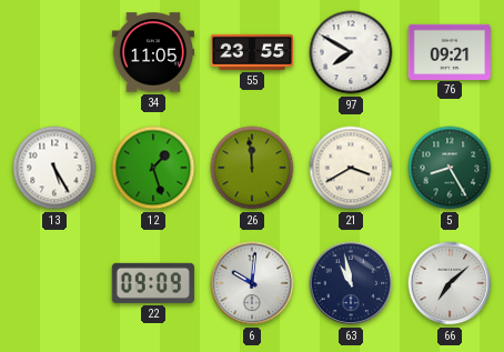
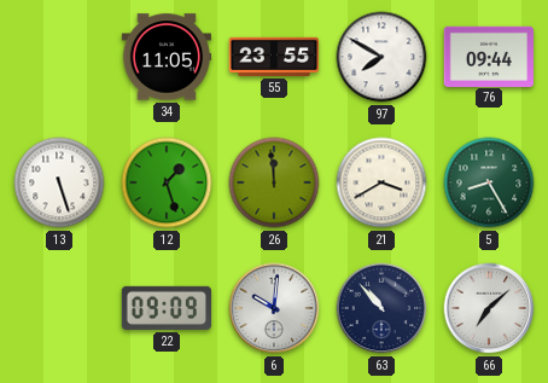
76: 09:21 -> 09:44 (488, 56)
13: 5:25 -> 5:27 (59, 182)
63: 10:58 -> 10:53 (381, 308)
